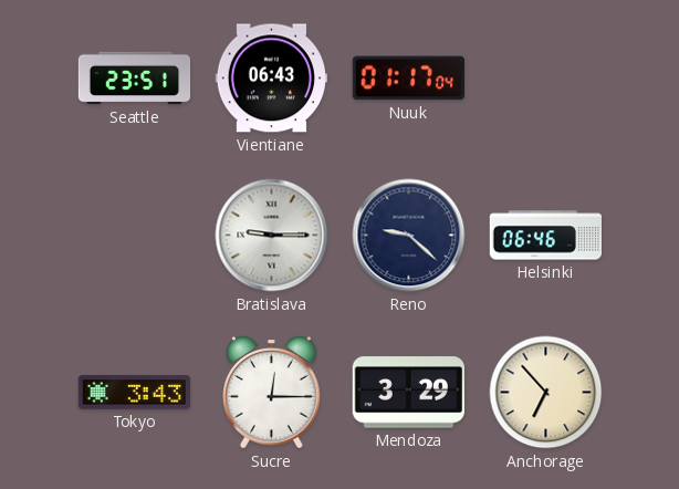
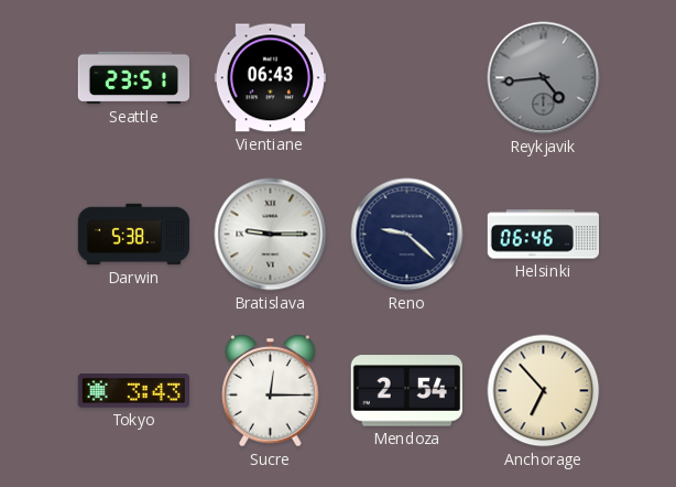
Nuuk: 01:17 -> none (408, 79)
Reykjavik: none -> 4:44 (544, 78)
Darwin: none -> 5:38 (134, 235)
Mendoza: 3:29 -> 2:54 (406, 391)
